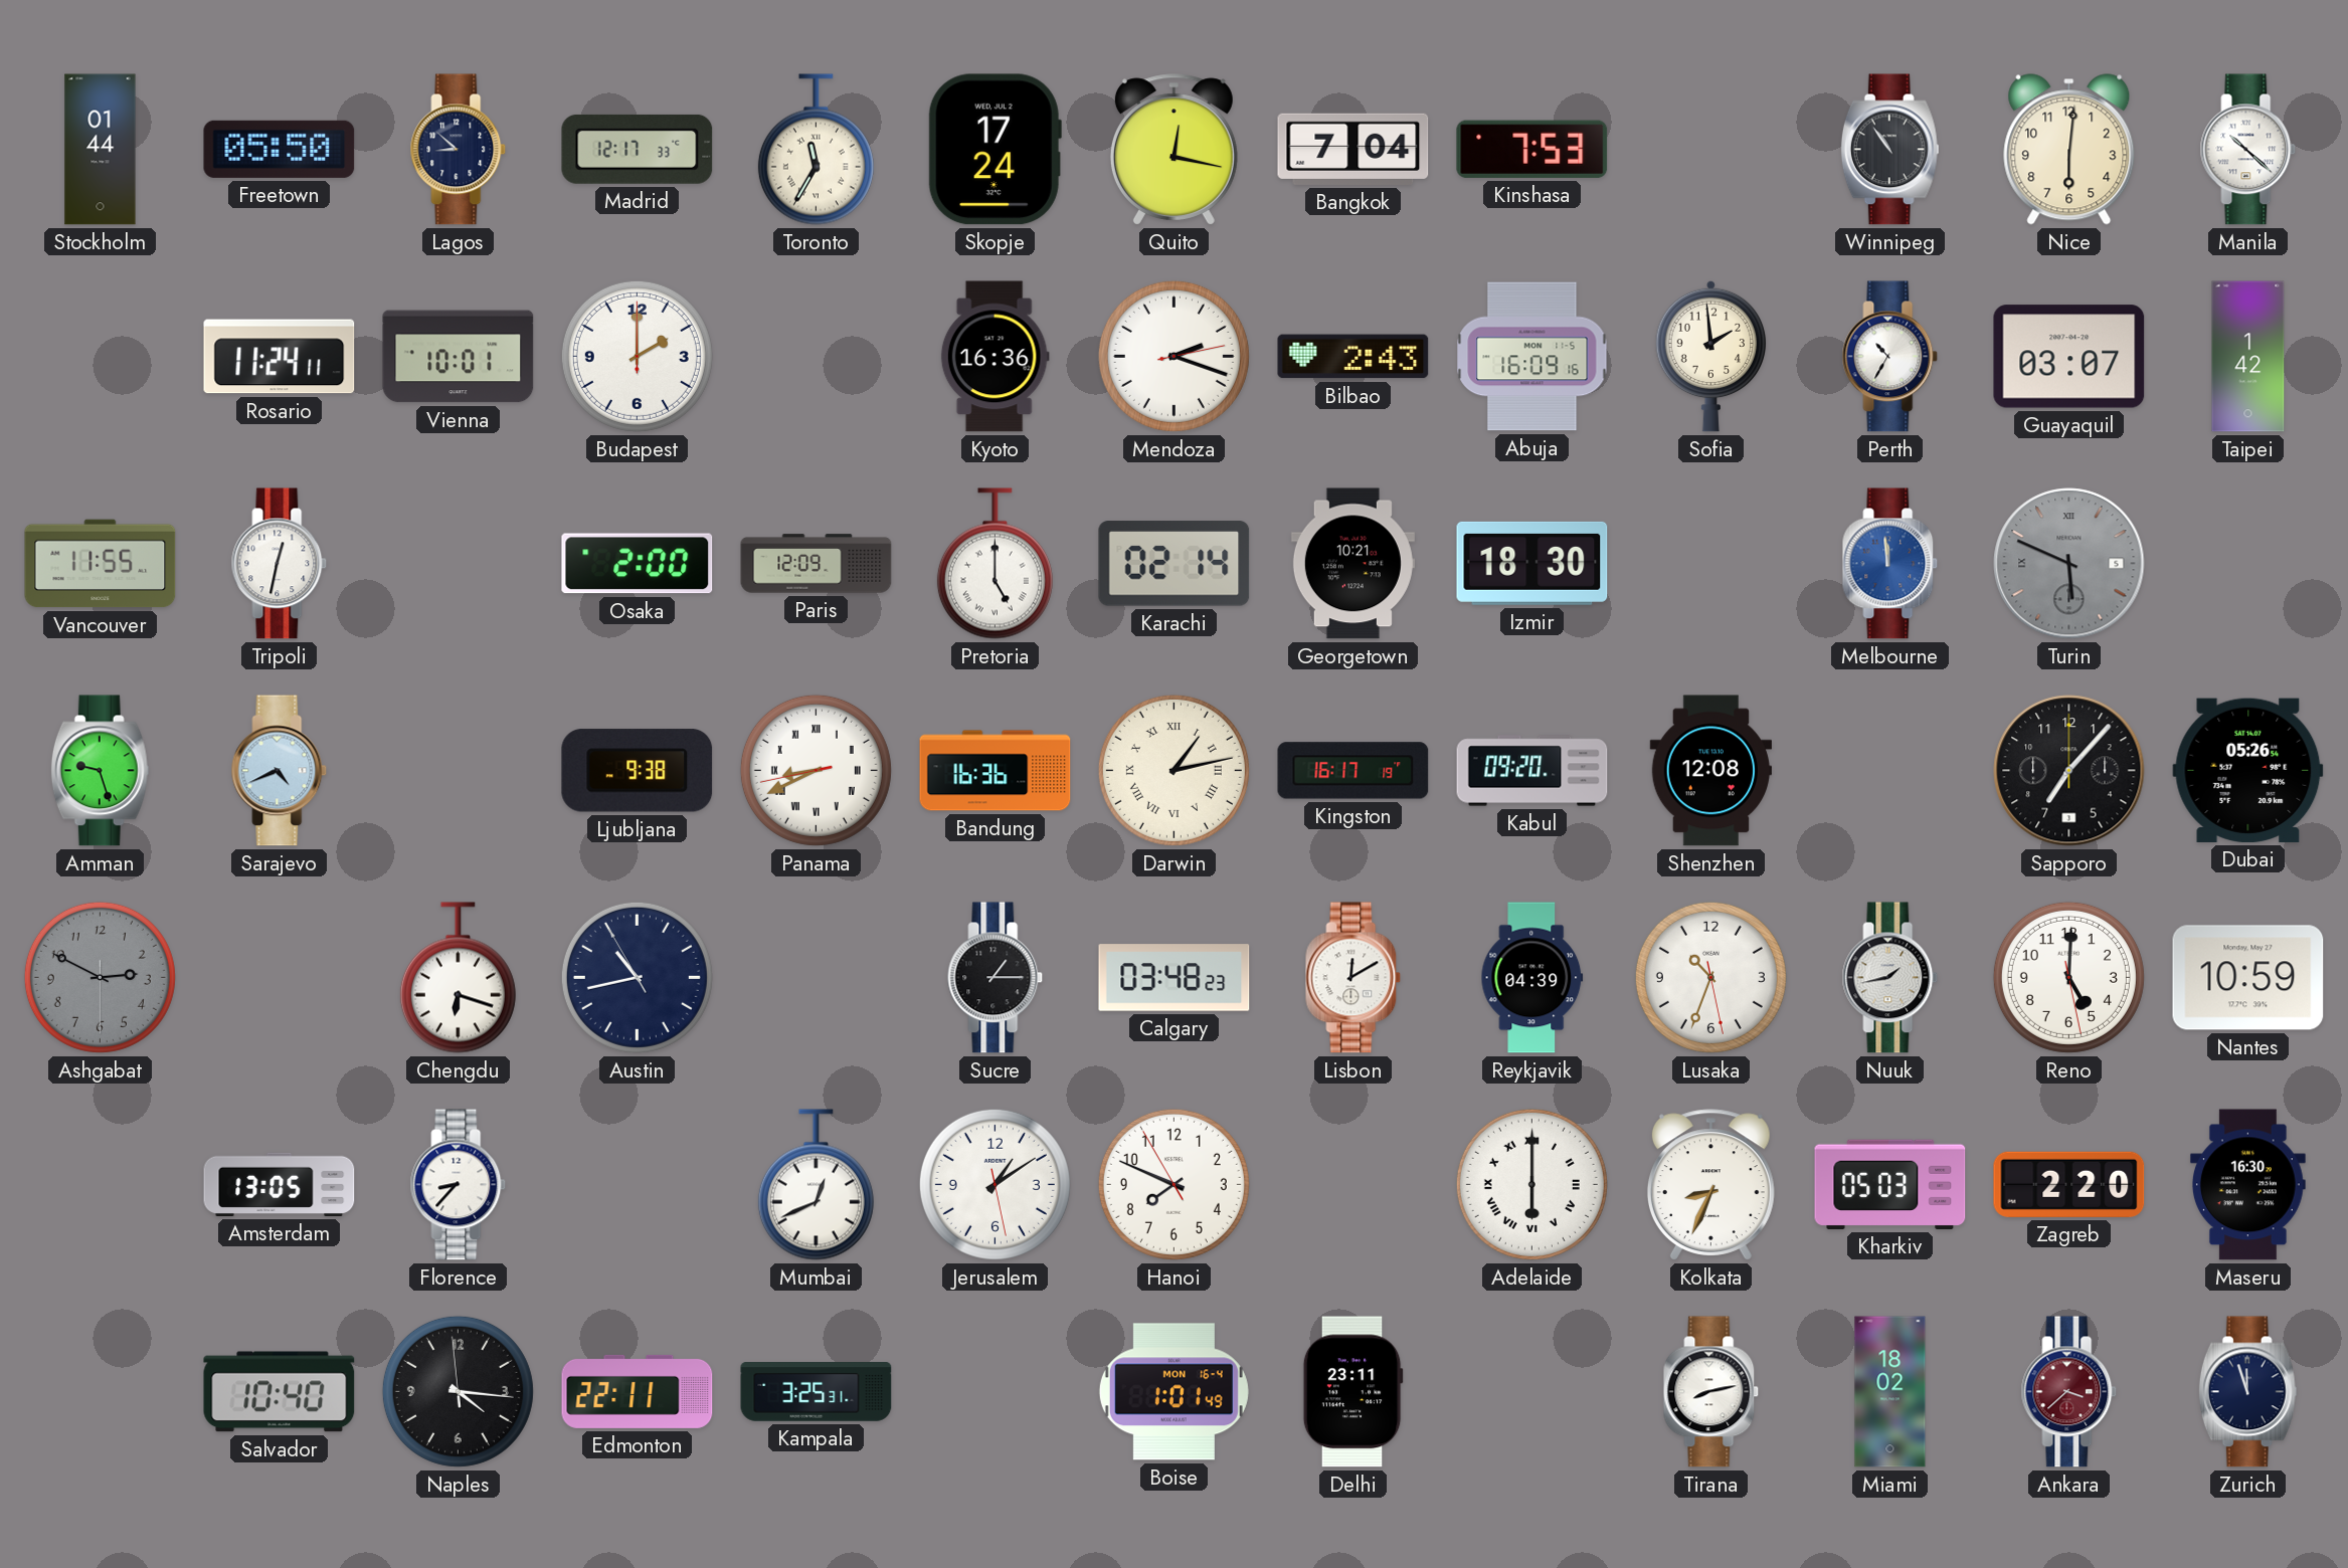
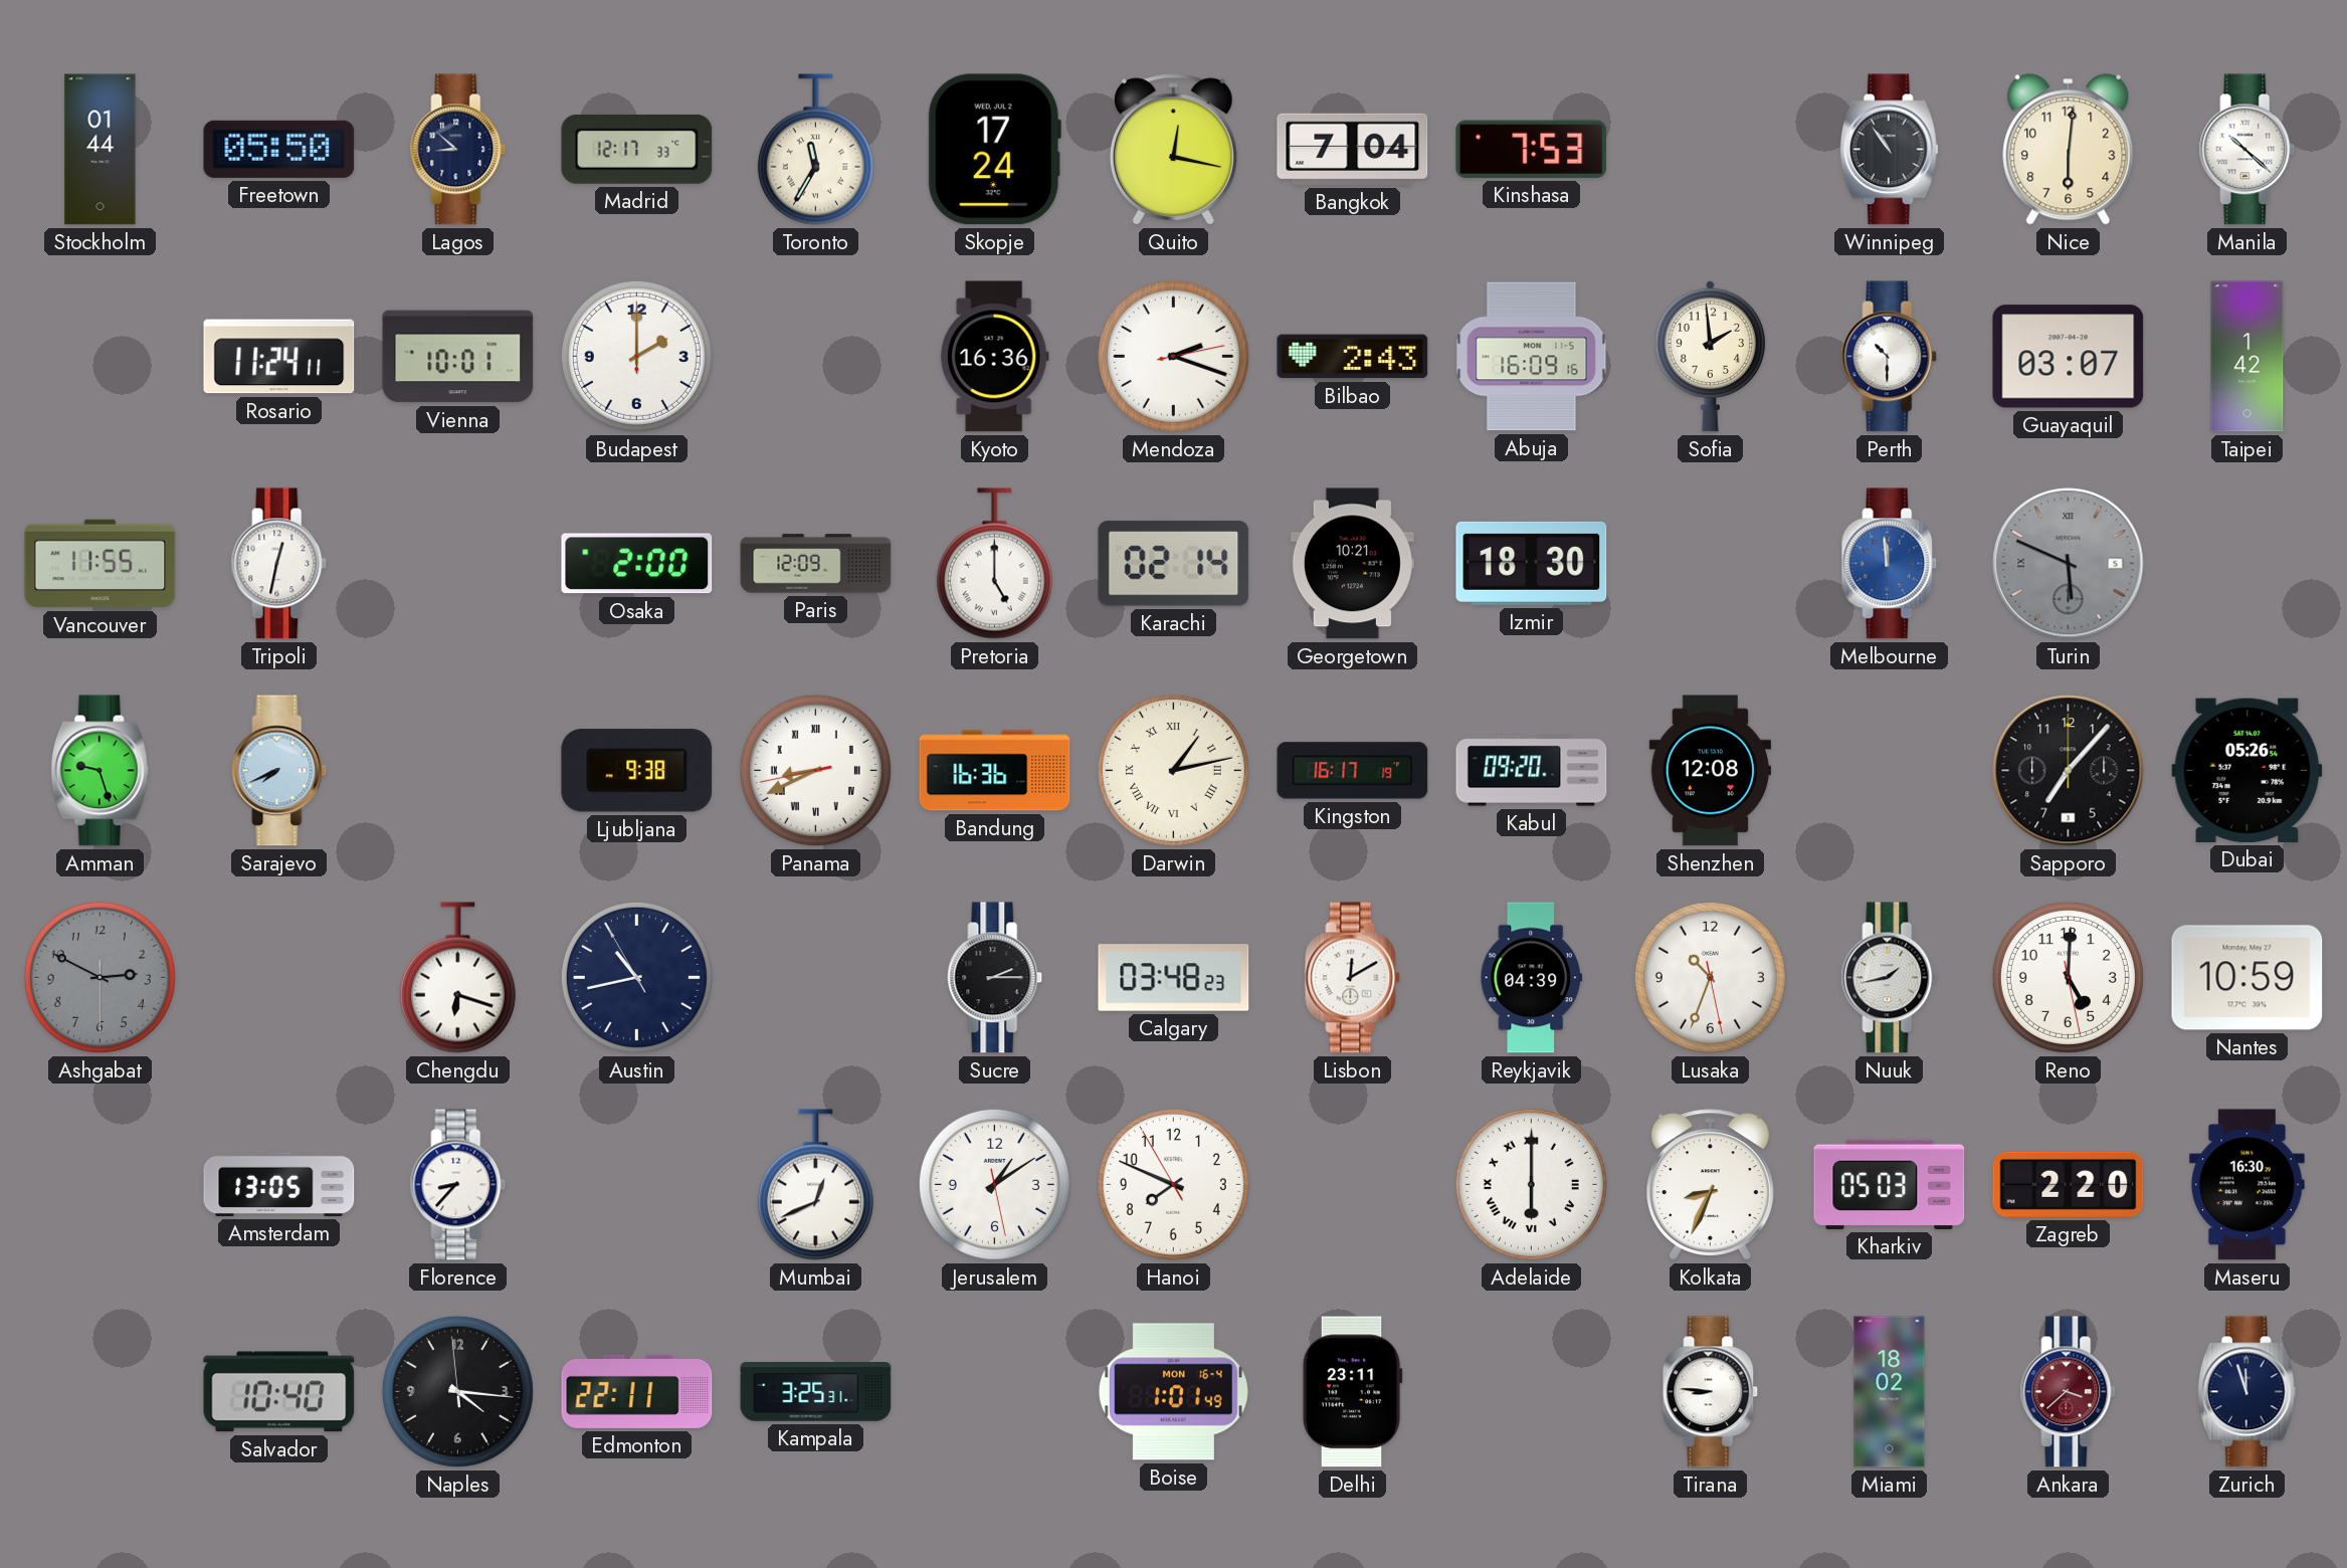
Perth: 10:35 -> 10:30 (1890, 357)
Sarajevo: 4:41 -> 7:41 (279, 771)
Sucre: 1:15 -> 2:15 (995, 978)
Tirana: 8:13 -> 8:46 (1711, 1392)
